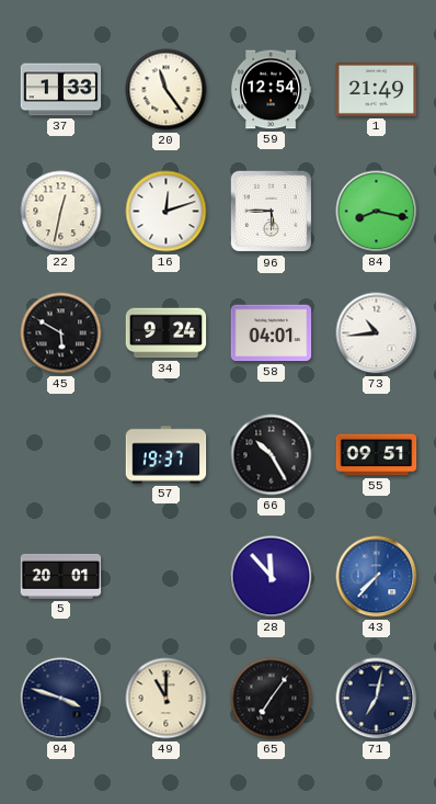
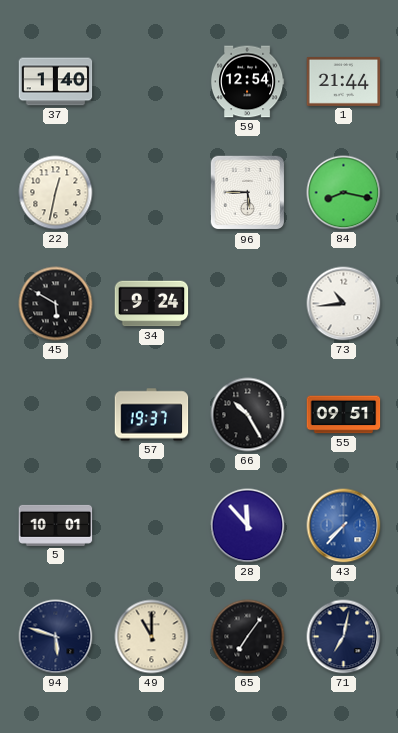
37: 1:33 -> 1:40 (56, 82)
20: 11:24 -> none (167, 90)
1: 21:49 -> 21:44 (344, 81)
16: 12:12 -> none (167, 212)
58: 04:01 -> none (272, 333)
5: 20:01 -> 10:01 (56, 525)
94: 3:48 -> 5:48 (56, 637)
